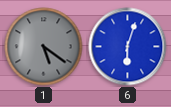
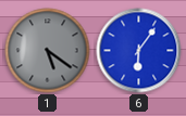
6: 6:03 -> 6:06 (139, 51)
